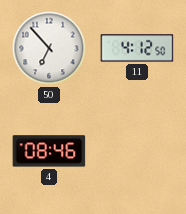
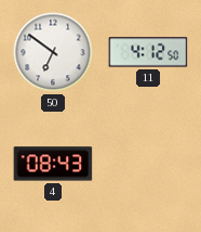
50: 6:53 -> 6:51 (53, 52)
4: 08:46 -> 08:43 (53, 164)
